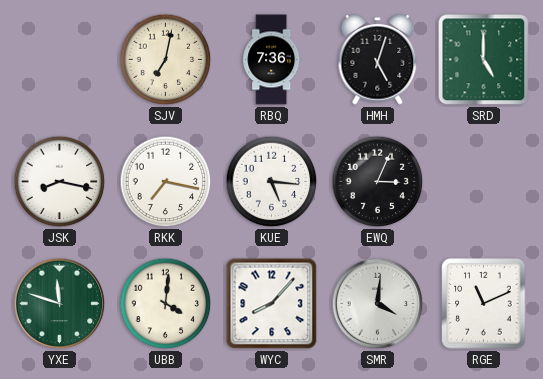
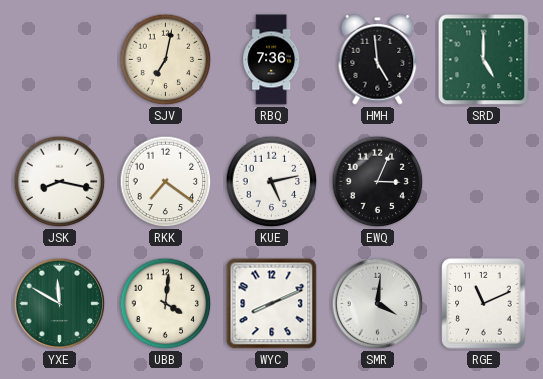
HMH: 5:03 -> 4:59 (378, 59)
RKK: 7:17 -> 7:21 (166, 182)
KUE: 5:16 -> 5:13 (272, 182)
YXE: 11:48 -> 11:50 (60, 304)
WYC: 8:07 -> 8:11 (272, 304)
